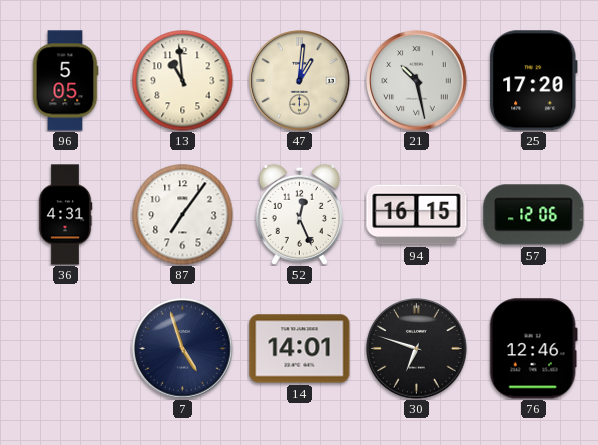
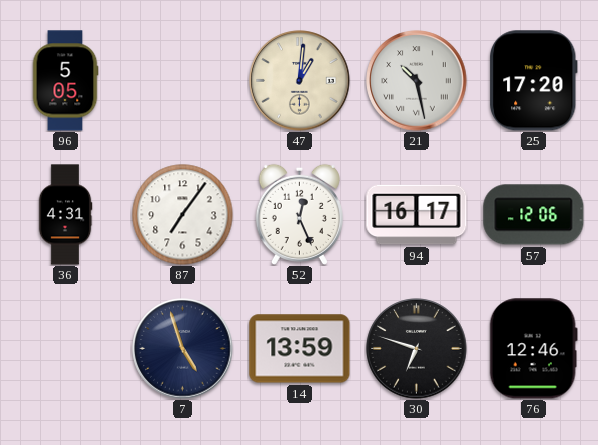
13: 10:59 -> none (183, 81)
94: 16:15 -> 16:17 (417, 215)
14: 14:01 -> 13:59 (300, 349)
